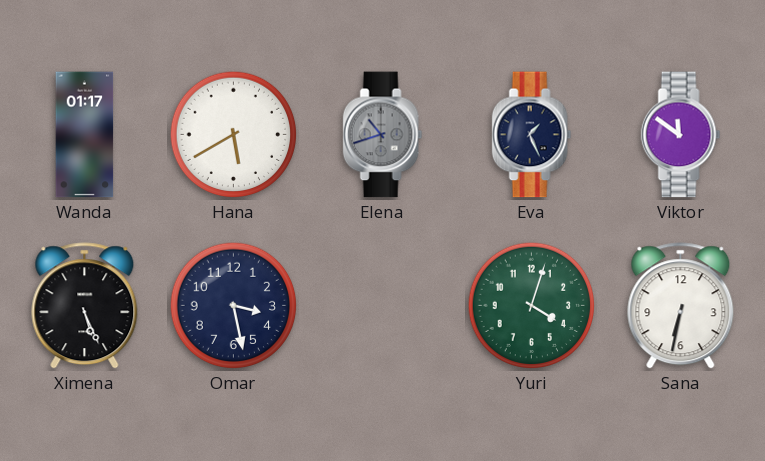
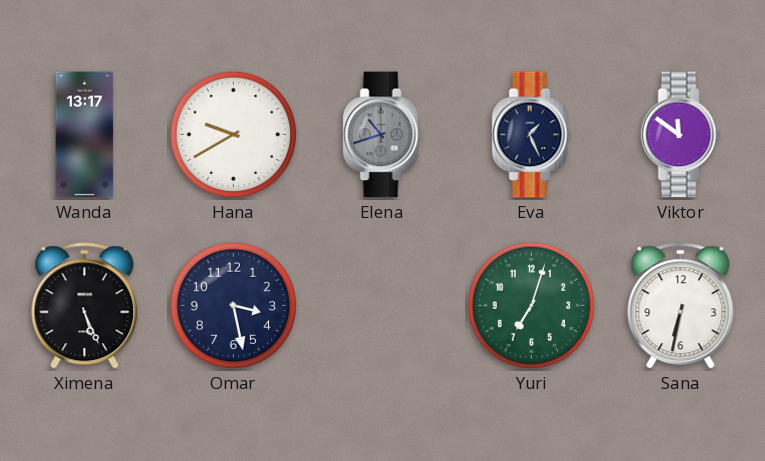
Wanda: 01:17 -> 13:17 (85, 135)
Hana: 5:40 -> 9:40 (234, 135)
Yuri: 4:03 -> 7:03 (532, 306)
